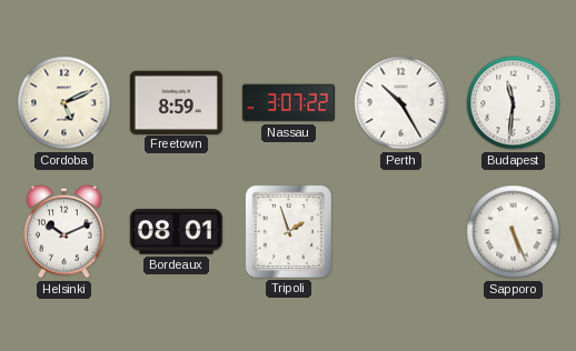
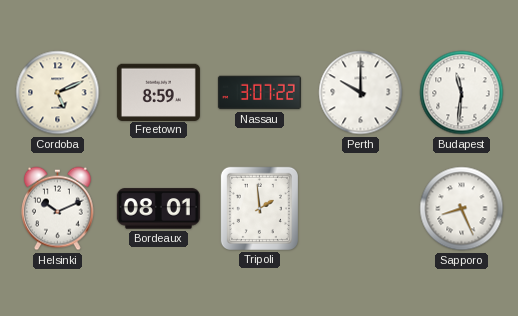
Perth: 10:25 -> 10:00 (361, 93)
Tripoli: 1:57 -> 1:59 (259, 208)
Sapporo: 5:26 -> 8:26 (462, 209)
